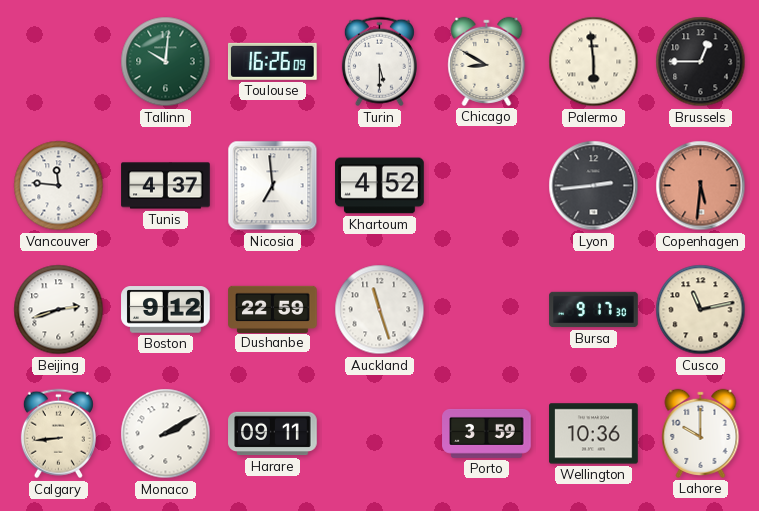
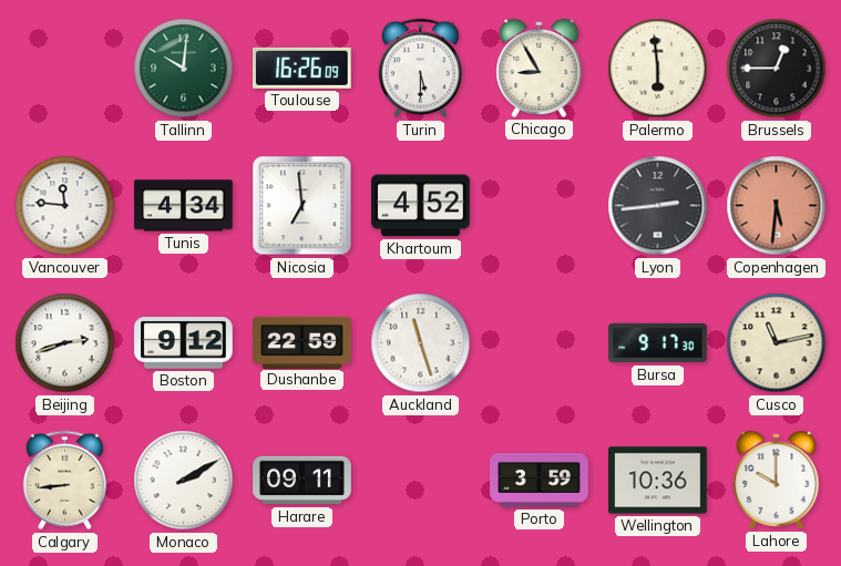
Chicago: 8:50 -> 8:55 (540, 68)
Tunis: 4:37 -> 4:34 (184, 206)
